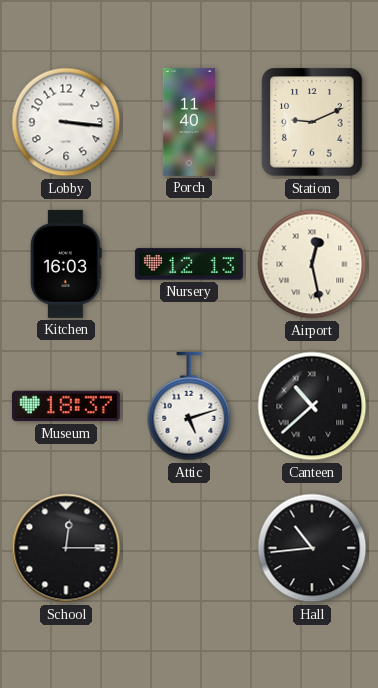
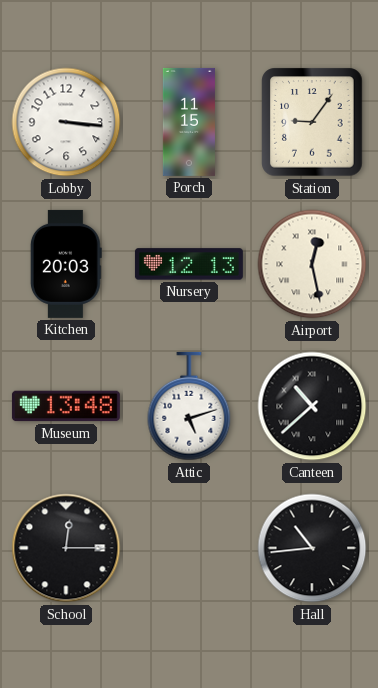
Porch: 11:40 -> 11:15 (189, 122)
Station: 9:11 -> 9:06 (312, 122)
Kitchen: 16:03 -> 20:03 (66, 264)
Museum: 18:37 -> 13:48 (66, 406)
